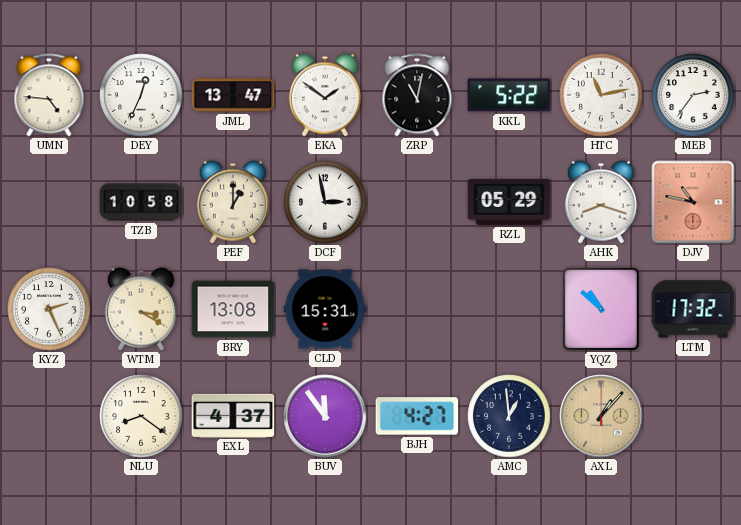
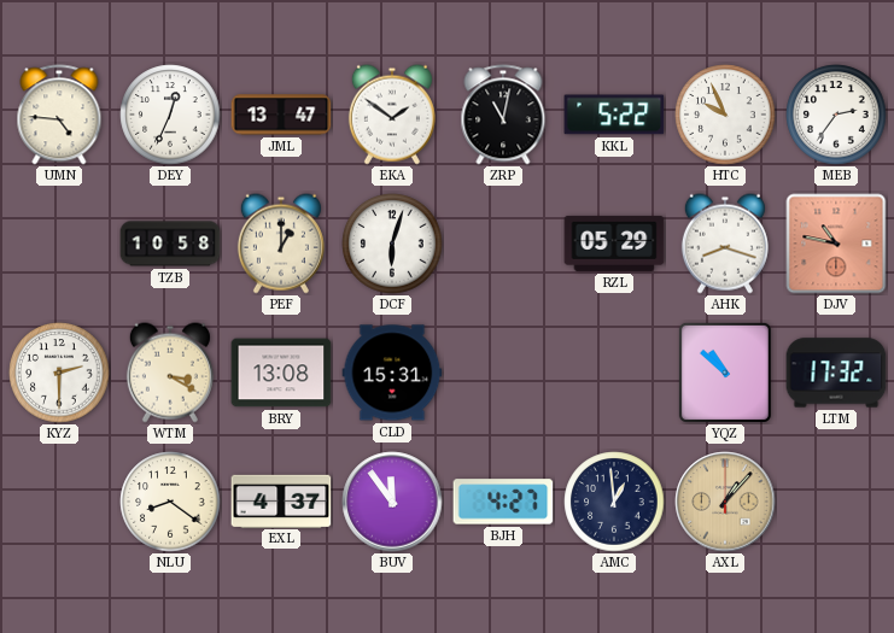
HTC: 11:13 -> 9:56 (725, 115)
DCF: 2:58 -> 6:03 (392, 244)
KYZ: 2:26 -> 2:30 (59, 373)
